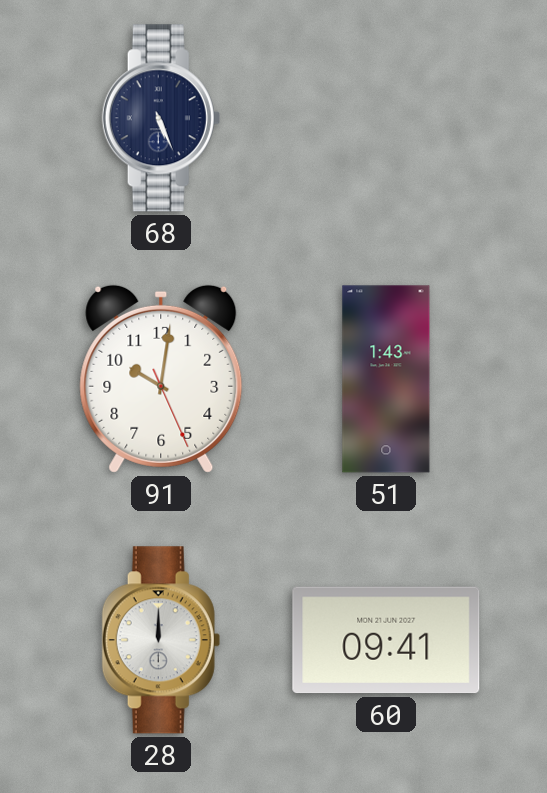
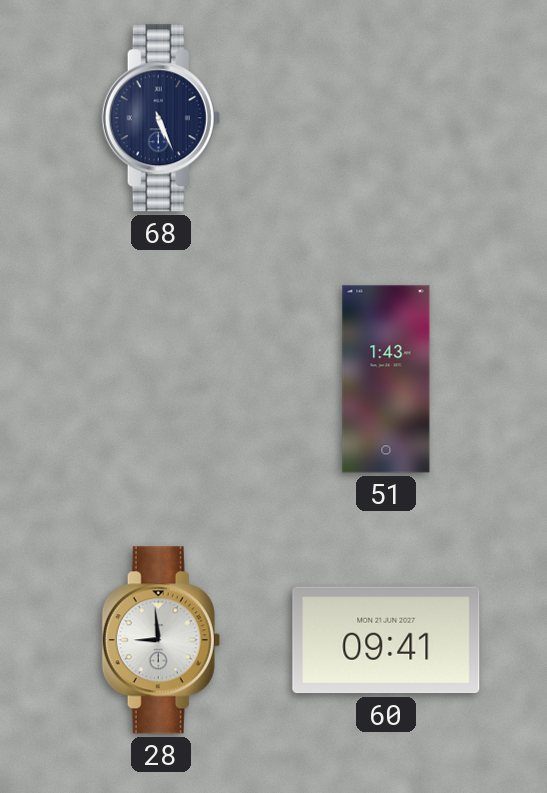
91: 10:01 -> none (161, 379)
28: 12:00 -> 8:59 (161, 640)
